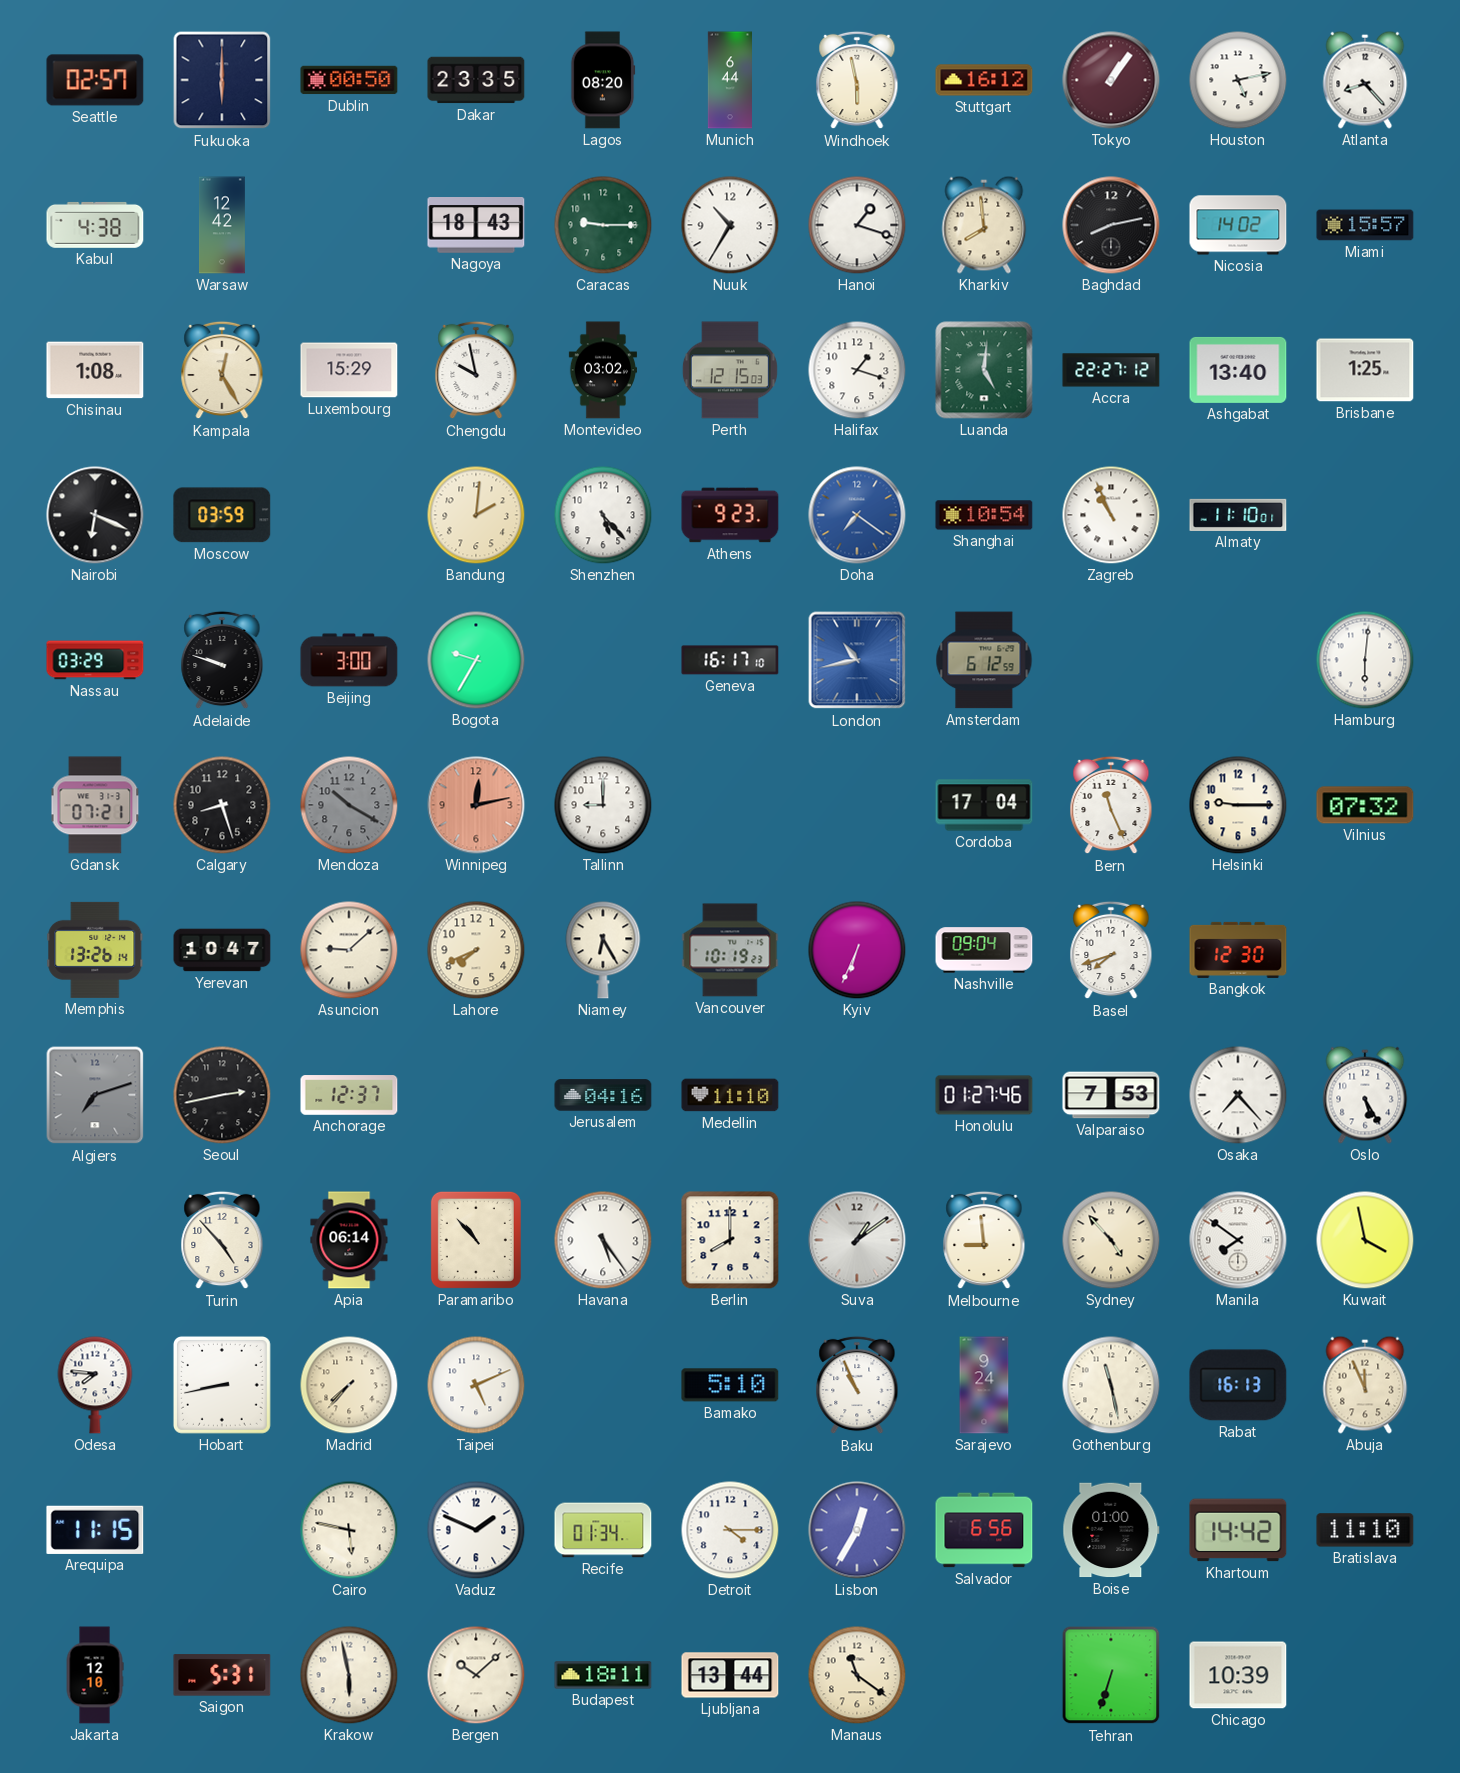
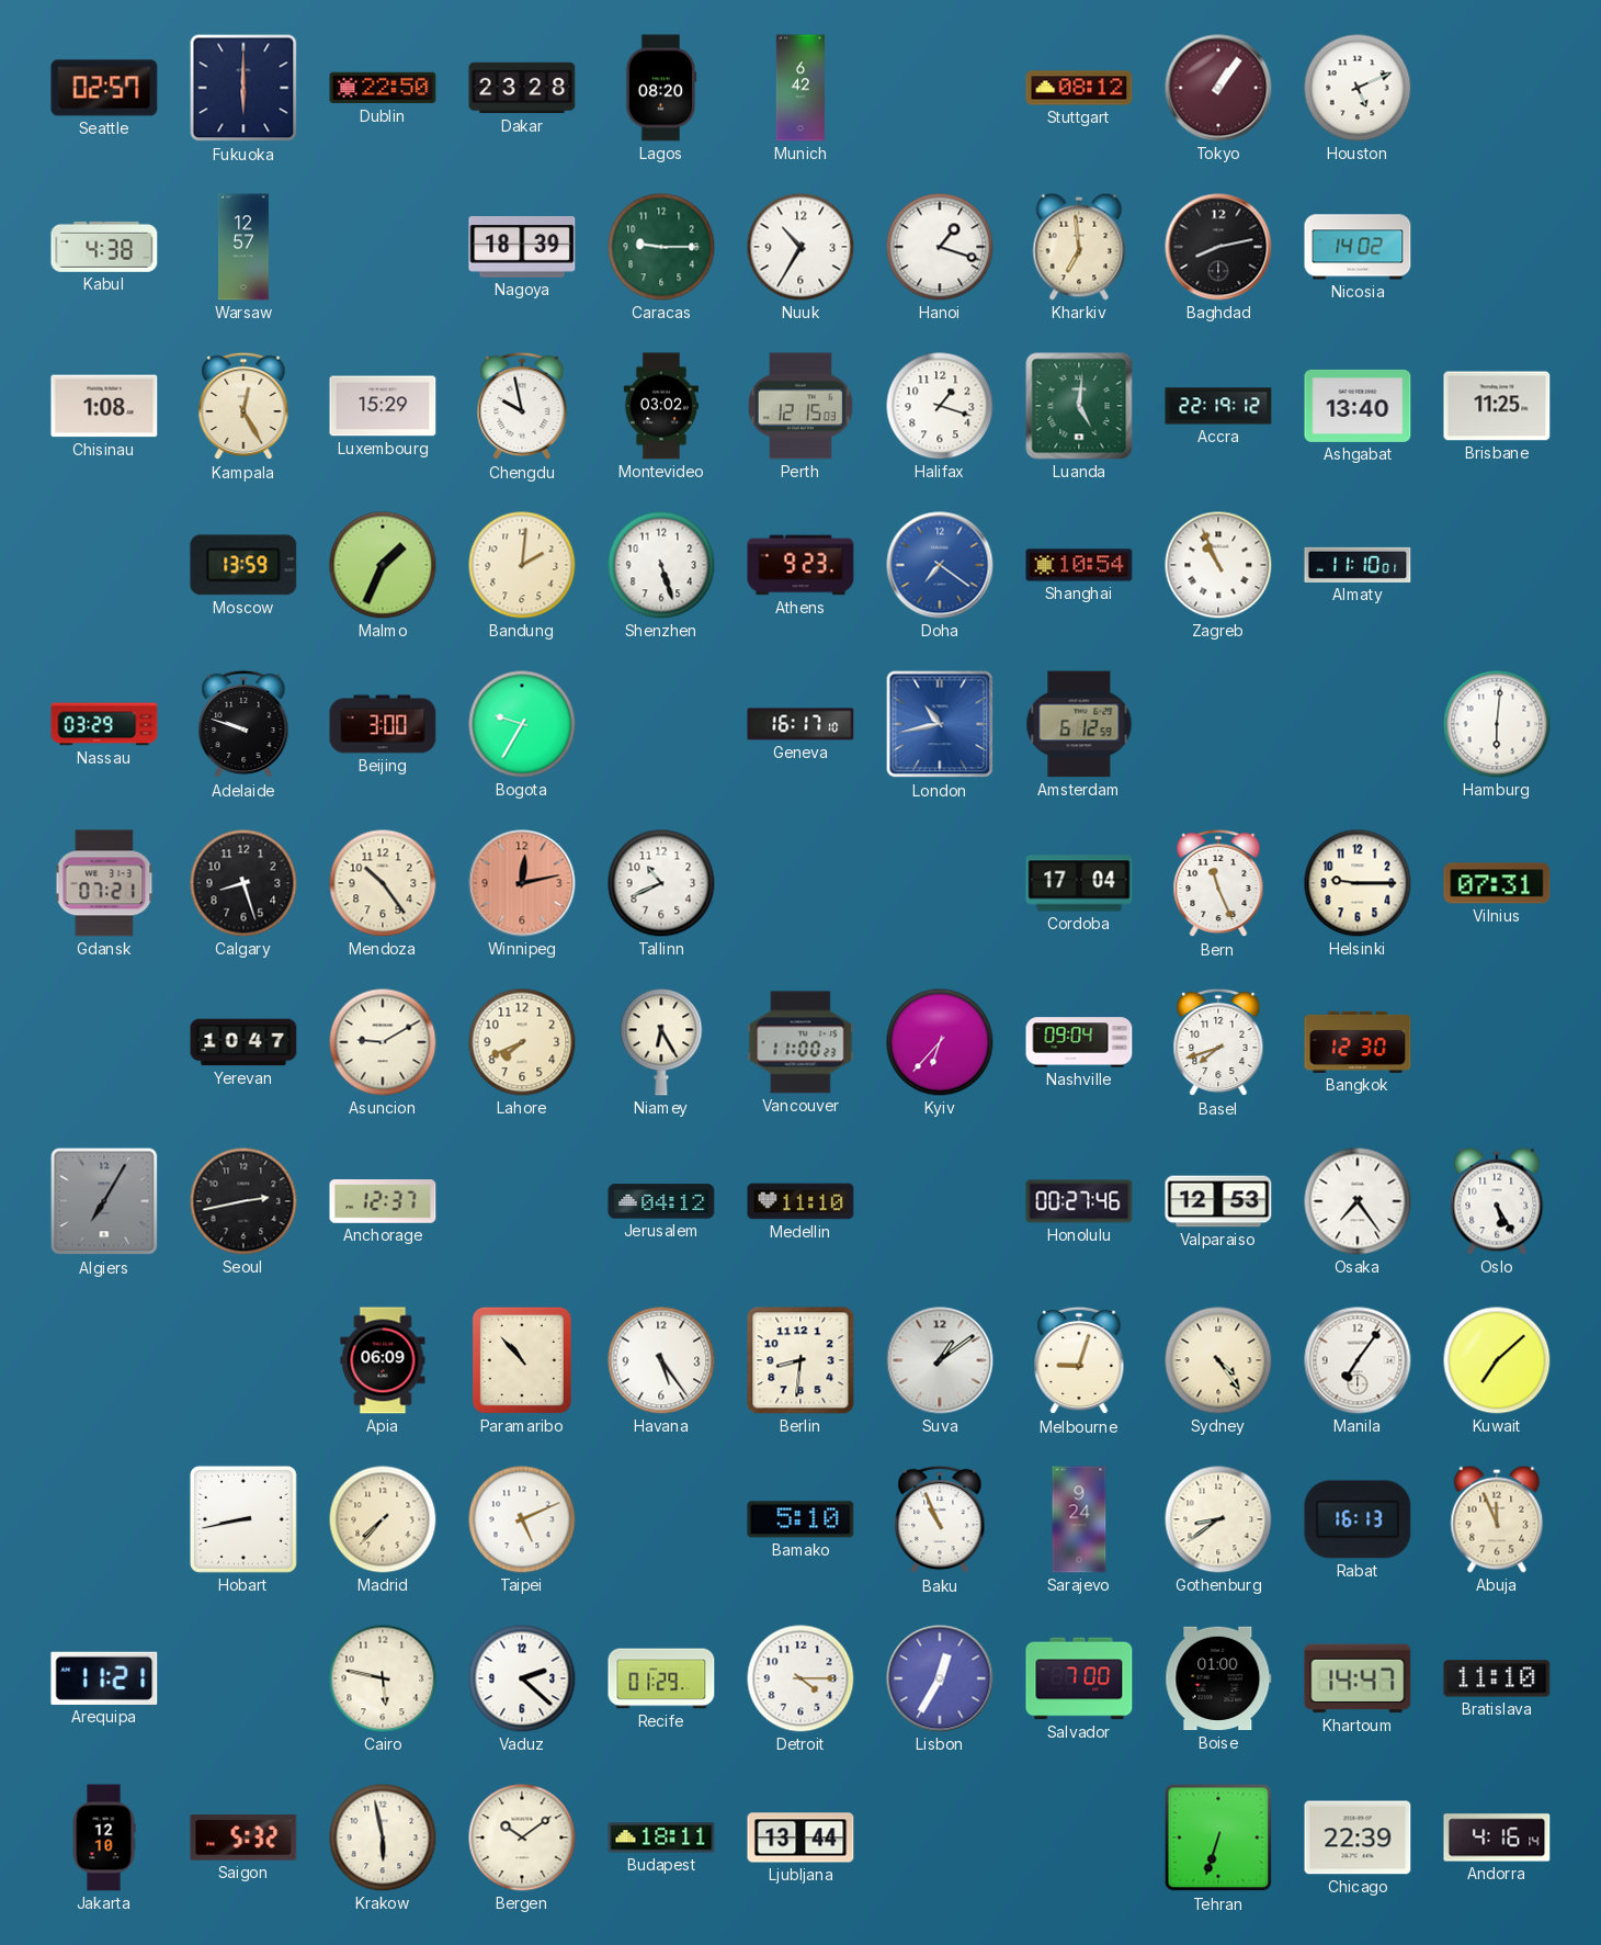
Dublin: 00:50 -> 22:50 (383, 88)
Dakar: 23:35 -> 23:28 (522, 88)
Munich: 6:44 -> 6:42 (799, 88)
Windhoek: 5:58 -> none (857, 80)
Stuttgart: 16:12 -> 08:12 (1079, 88)
Houston: 5:13 -> 5:11 (1358, 88)
Atlanta: 8:23 -> none (1365, 80)
Warsaw: 12:42 -> 12:57 (245, 247)
Nagoya: 18:43 -> 18:39 (522, 248)
Kharkiv: 7:59 -> 6:59 (1079, 247)
Miami: 15:57 -> none (1365, 225)
Accra: 22:27 -> 22:19 (1218, 406)
Brisbane: 1:25 -> 11:25 (1497, 406)
Nairobi: 6:19 -> none (95, 515)
Moscow: 03:59 -> 13:59 (243, 565)
Malmo: none -> 1:34 (383, 565)
Shenzhen: 5:23 -> 5:27 (661, 565)
Mendoza: 10:20 -> 10:24 (383, 883)
Mendoza dial: grey -> cream (383, 883)
Tallinn: 9:00 -> 10:41 (661, 883)
Vilnius: 07:32 -> 07:31 (1497, 883)
Memphis: 13:26 -> none (95, 950)
Asuncion: 9:08 -> 9:10 (383, 1042)
Vancouver: 10:19 -> 11:00 (800, 1042)
Kyiv: 6:34 -> 6:37 (940, 1042)
Algiers: 7:12 -> 7:05 (104, 1201)
Jerusalem: 04:16 -> 04:12 (661, 1201)
Honolulu: 01:27 -> 00:27 (1079, 1201)
Valparaiso: 7:53 -> 12:53 (1218, 1201)
Osaka: 7:23 -> 7:24 (1358, 1201)
Turin: 4:53 -> none (222, 1240)
Apia: 06:14 -> 06:09 (383, 1360)
Berlin: 8:00 -> 8:31 (800, 1360)
Melbourne: 8:59 -> 9:03 (1079, 1360)
Sydney: 4:53 -> 4:24 (1218, 1360)
Manila: 7:51 -> 7:06 (1358, 1360)
Kuwait: 3:58 -> 7:08 (1497, 1360)
Odesa: 7:46 -> none (95, 1385)
Gothenburg: 11:28 -> 8:39 (1218, 1519)
Arequipa: 11:15 -> 11:21 (104, 1678)
Vaduz: 1:49 -> 2:22 (522, 1678)
Recife: 01:34 -> 01:29 (661, 1678)
Salvador: 6:56 -> 7:00 (1079, 1678)
Khartoum: 14:42 -> 14:47 (1358, 1678)
Saigon: 5:31 -> 5:32 (243, 1837)
Bergen: 10:08 -> 10:09 (522, 1837)
Manaus: 11:21 -> none (857, 1675)
Chicago: 10:39 -> 22:39 (1358, 1837)
Andorra: none -> 4:16 (1497, 1837)
